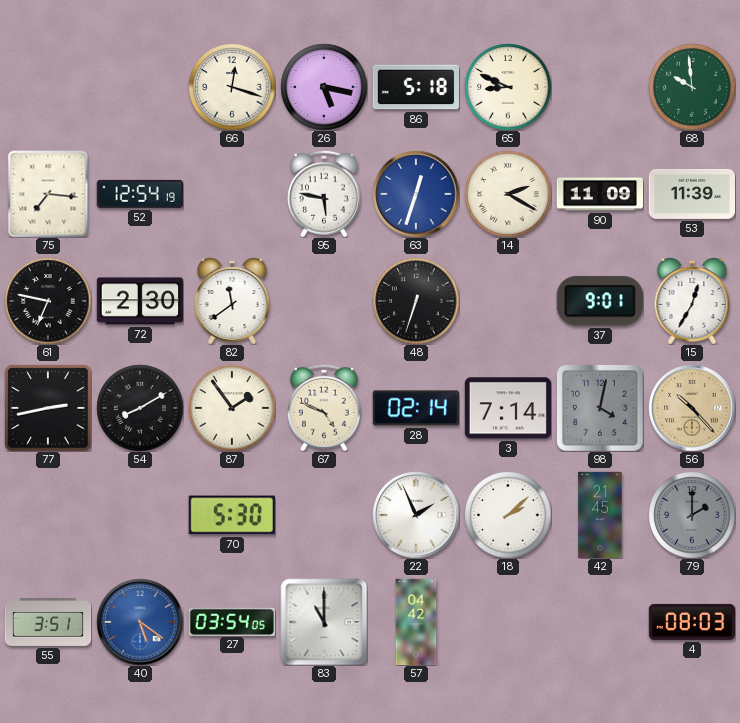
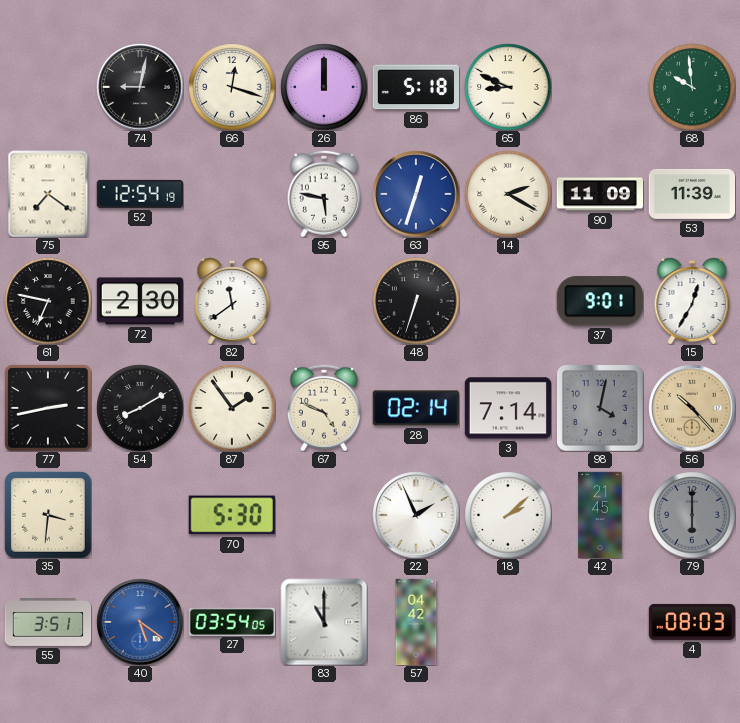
74: none -> 9:02 (140, 87)
26: 5:17 -> 12:00 (324, 87)
75: 7:16 -> 7:21 (48, 194)
35: none -> 3:31 (48, 515)
79: 2:00 -> 6:00 (692, 515)
